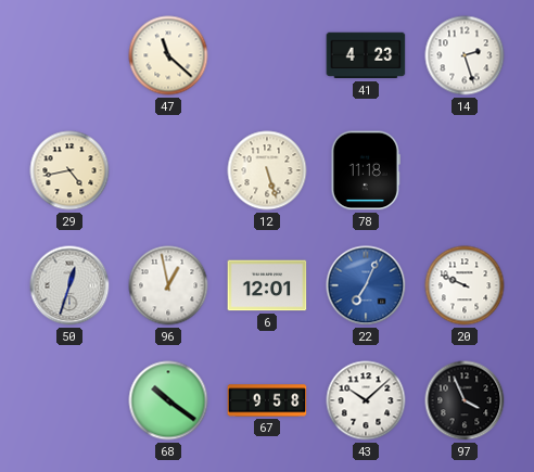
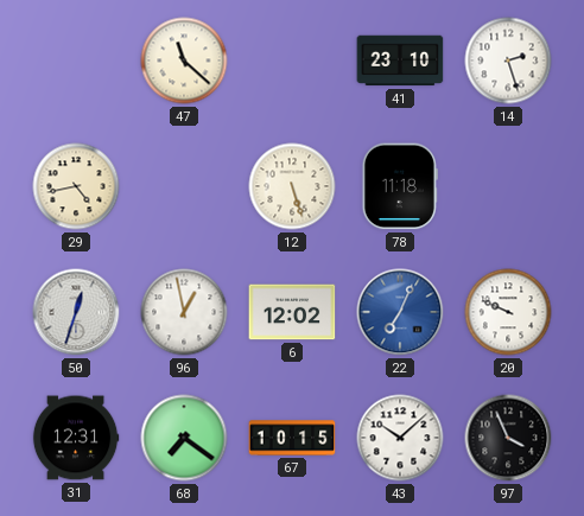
41: 4:23 -> 23:10 (400, 60)
6: 12:01 -> 12:02 (292, 312)
31: none -> 12:31 (76, 438)
68: 10:21 -> 7:21 (184, 438)
67: 9:58 -> 10:15 (292, 438)
